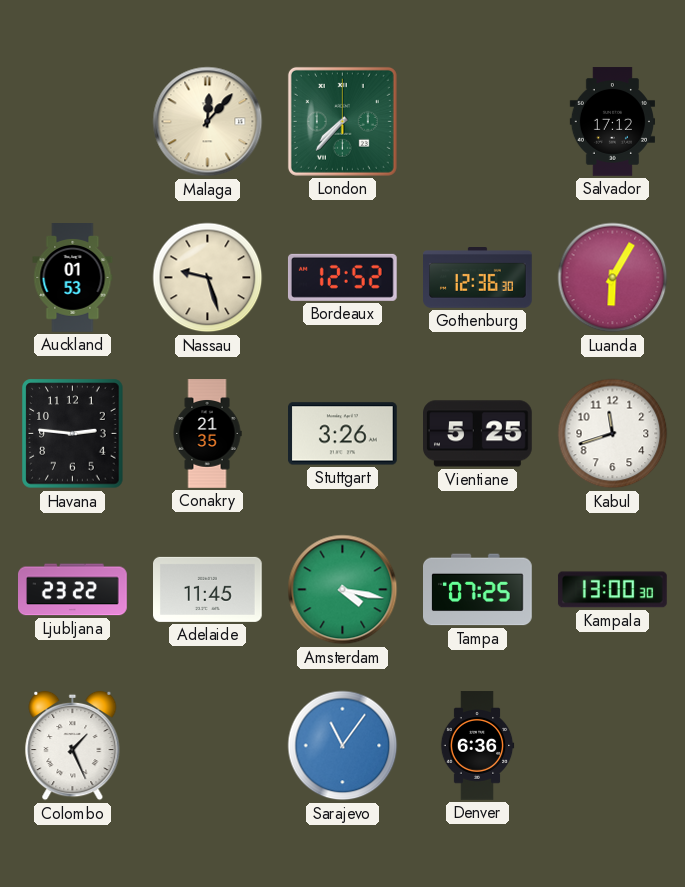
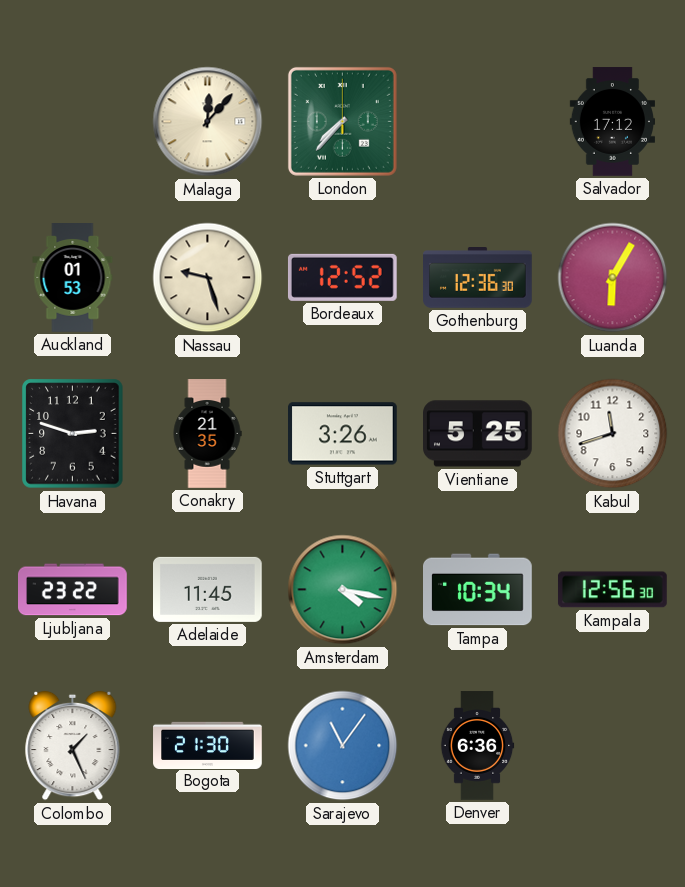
Havana: 2:46 -> 2:48 (73, 434)
Tampa: 07:25 -> 10:34 (478, 590)
Kampala: 13:00 -> 12:56 (612, 590)
Bogota: none -> 21:30 (208, 745)
